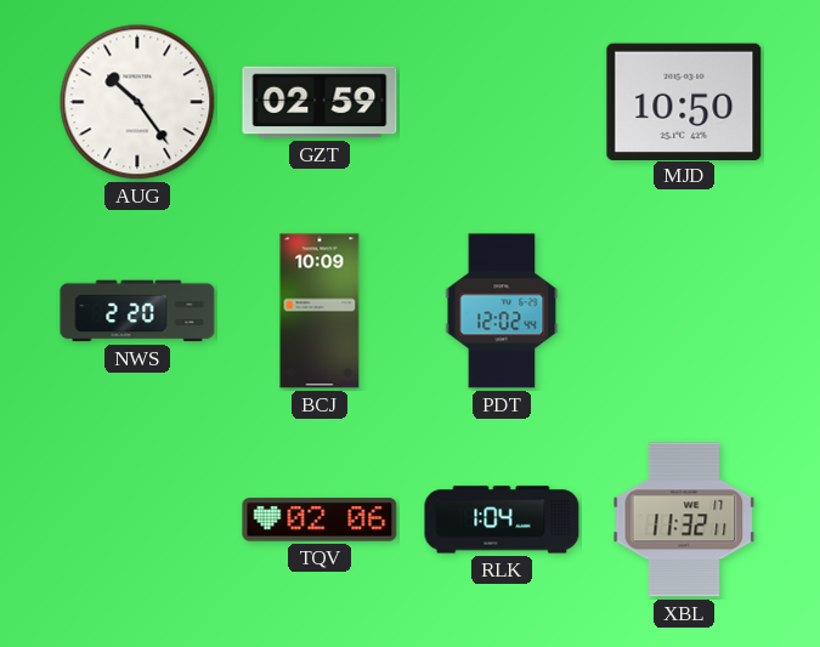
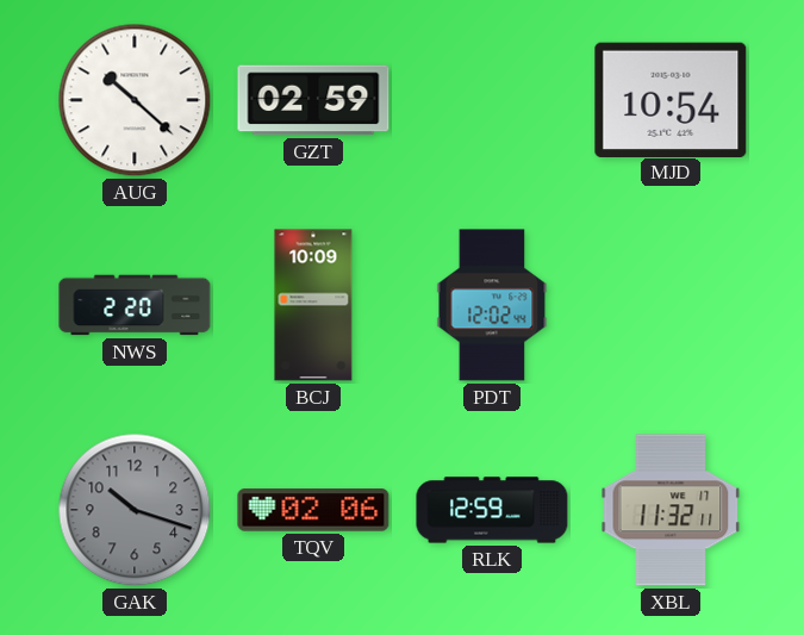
AUG: 10:24 -> 10:22 (135, 100)
MJD: 10:50 -> 10:54 (671, 99)
GAK: none -> 10:18 (135, 510)
RLK: 1:04 -> 12:59 (492, 510)
